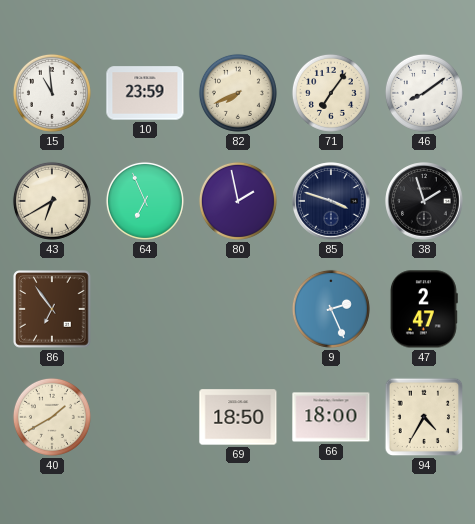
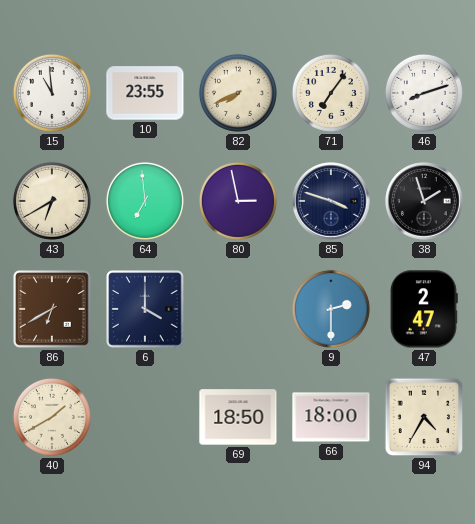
10: 23:59 -> 23:55 (145, 93)
46: 8:09 -> 8:12 (424, 93)
64: 6:56 -> 6:59 (145, 201)
80: 1:58 -> 2:58 (238, 201)
86: 6:54 -> 6:40 (52, 309)
6: none -> 4:00 (145, 309)
9: 2:26 -> 2:30 (331, 309)
